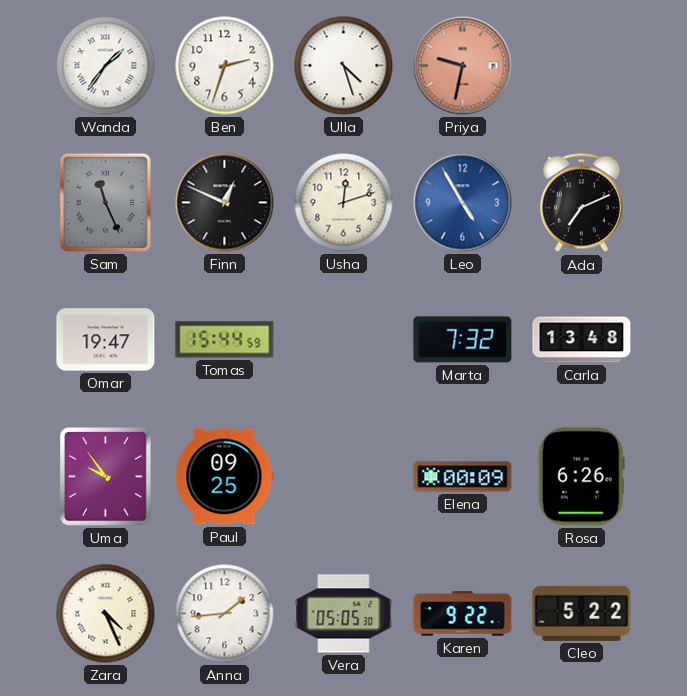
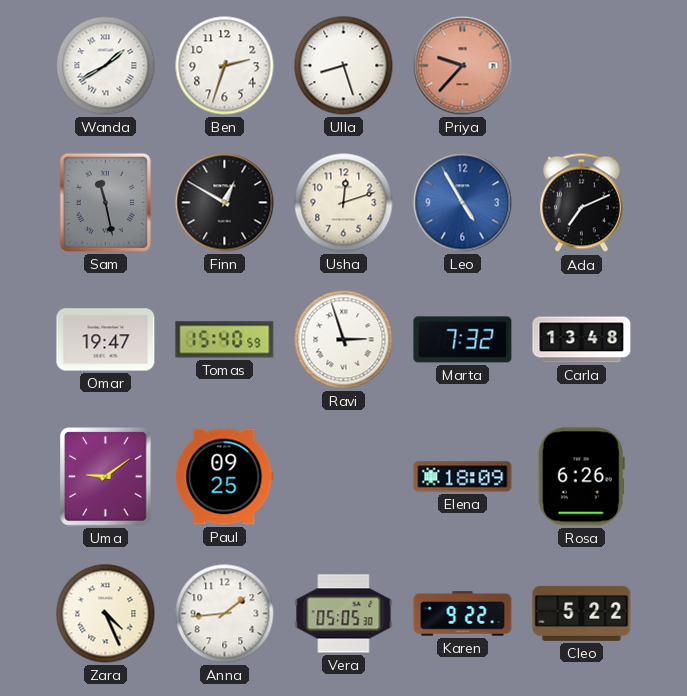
Wanda: 1:36 -> 1:40 (106, 66)
Ulla: 4:27 -> 8:27 (344, 66)
Priya: 9:32 -> 9:37 (463, 66)
Sam: 11:26 -> 11:28 (105, 202)
Finn: 12:49 -> 12:50 (225, 203)
Tomas: 15:44 -> 15:40 (225, 340)
Ravi: none -> 2:57 (344, 340)
Uma: 9:54 -> 9:09 (106, 477)
Elena: 00:09 -> 18:09 (463, 477)
